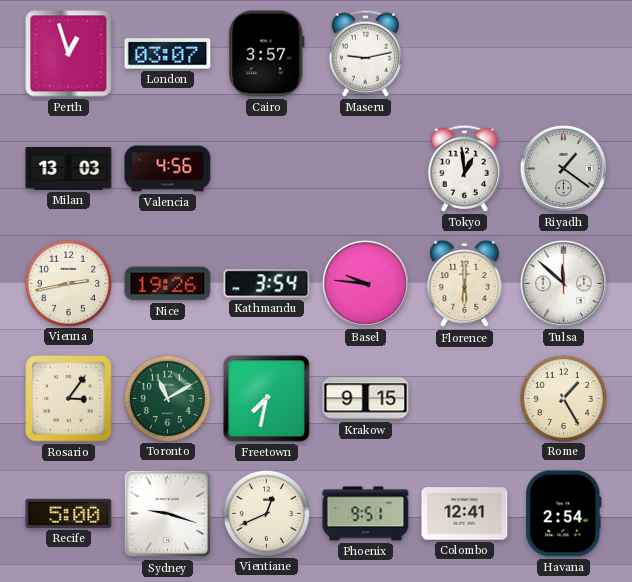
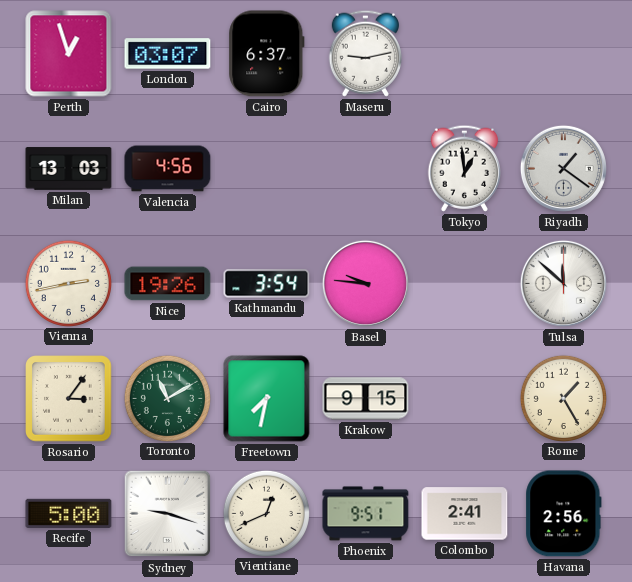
Cairo: 3:57 -> 6:37 (267, 54)
Florence: 6:00 -> none (465, 284)
Colombo: 12:41 -> 2:41 (465, 514)
Havana: 2:54 -> 2:56 (564, 514)
